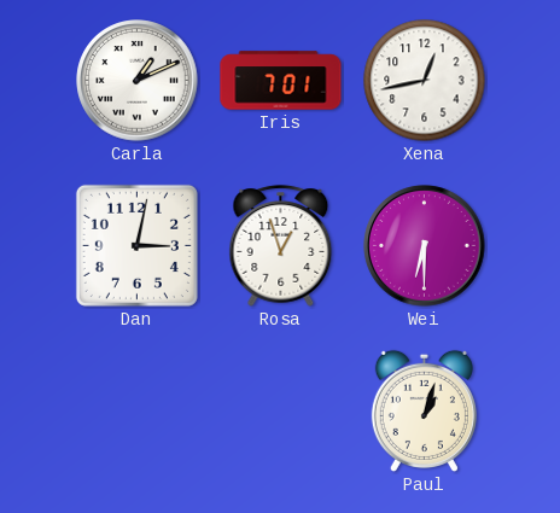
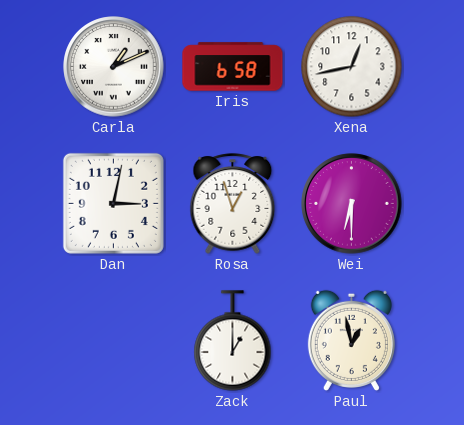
Iris: 7:01 -> 6:58 (233, 67)
Zack: none -> 1:00 (233, 341)
Paul: 1:03 -> 12:58 (351, 340)
